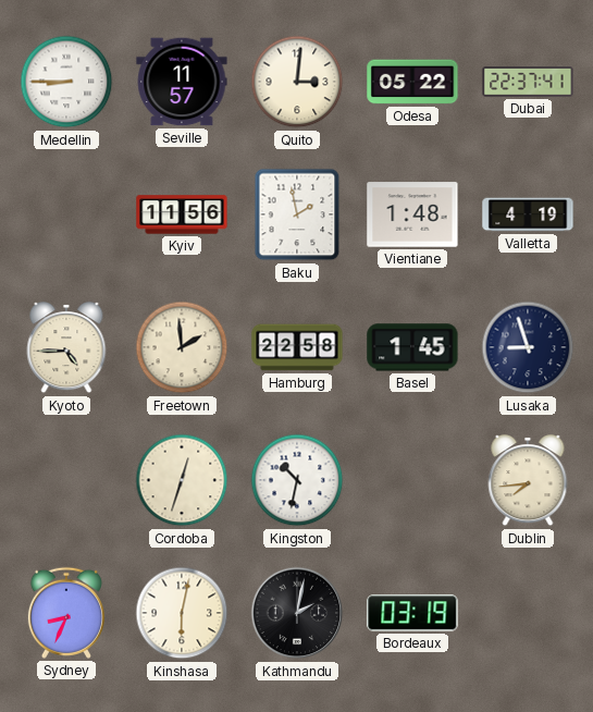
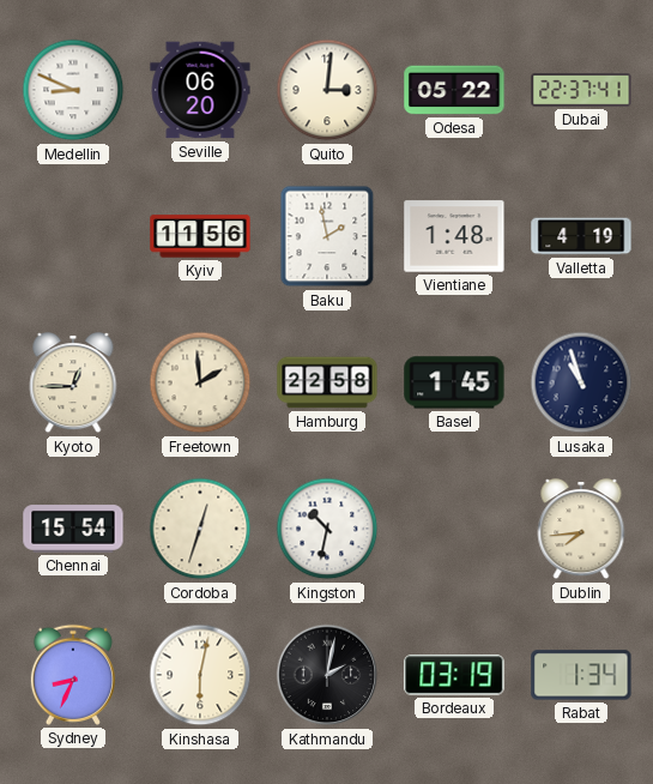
Medellin: 8:45 -> 8:49 (73, 90)
Seville: 11:57 -> 06:20 (200, 90)
Kyoto: 4:45 -> 12:45 (73, 384)
Lusaka: 8:57 -> 10:57 (581, 382)
Chennai: none -> 15:54 (73, 529)
Rabat: none -> 1:34 (581, 675)
